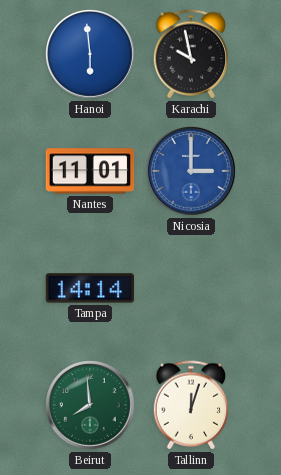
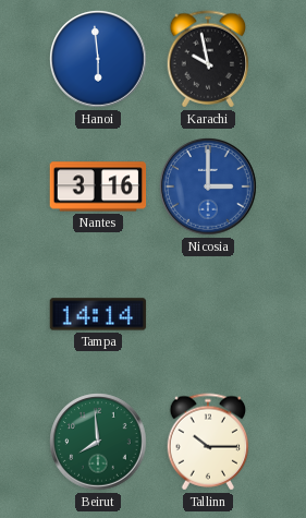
Nantes: 11:01 -> 3:16 (98, 186)
Tallinn: 12:03 -> 10:15 (208, 442)
